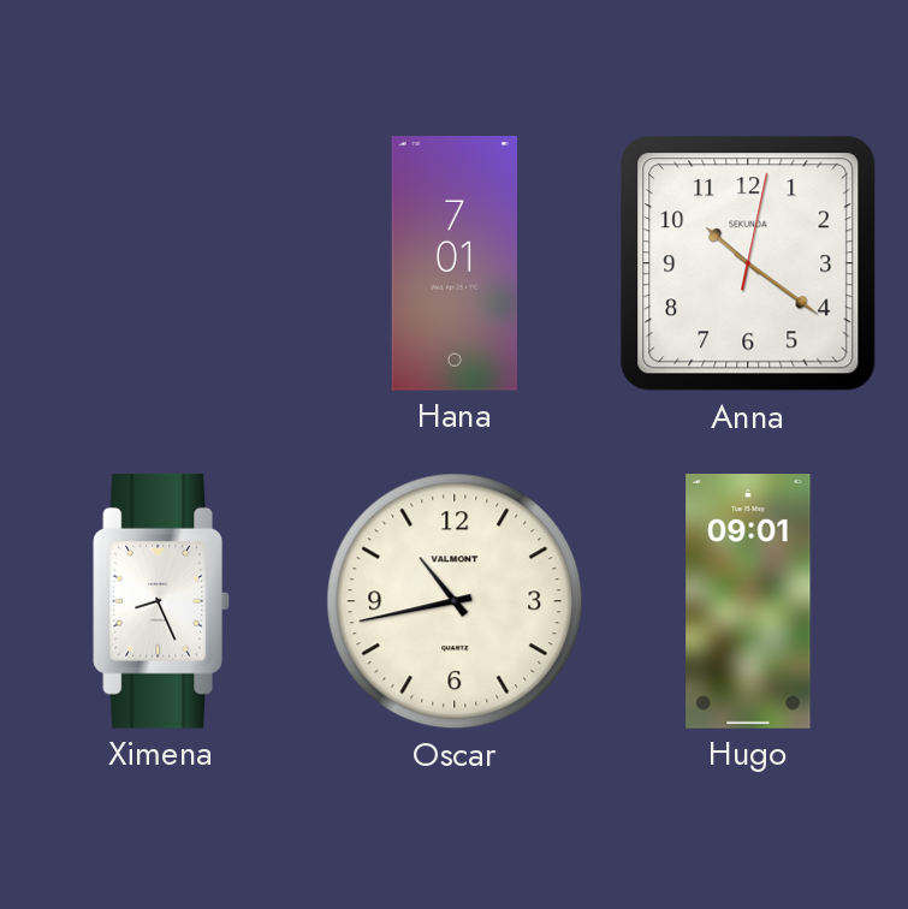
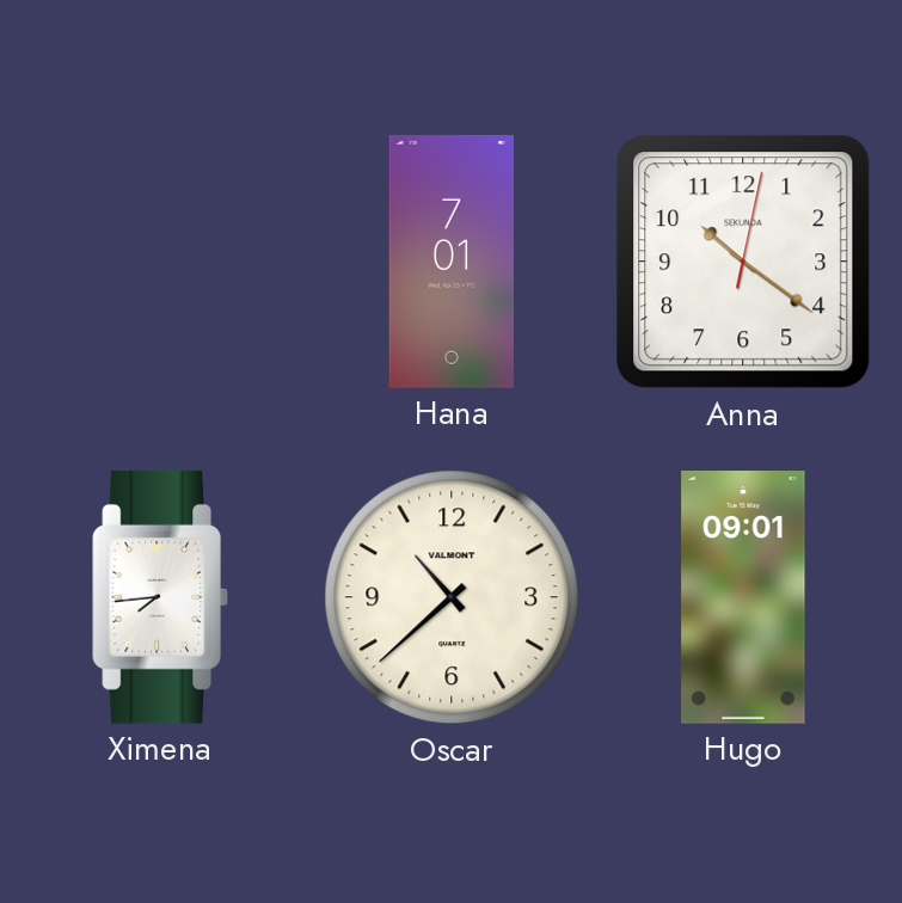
Ximena: 8:26 -> 7:44 (160, 597)
Oscar: 10:43 -> 10:38 (452, 597)
